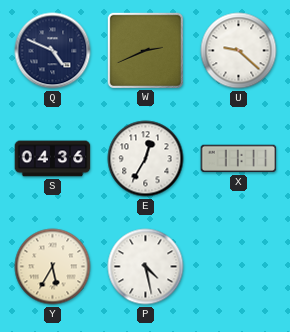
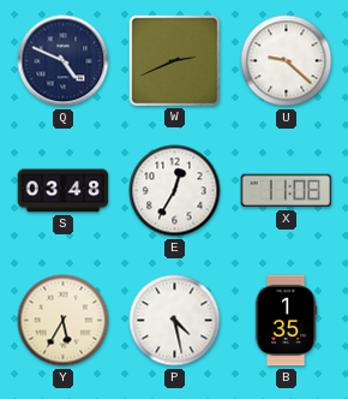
S: 04:36 -> 03:48 (64, 191)
X: 11:11 -> 11:08 (287, 191)
B: none -> 1:35 (286, 321)
